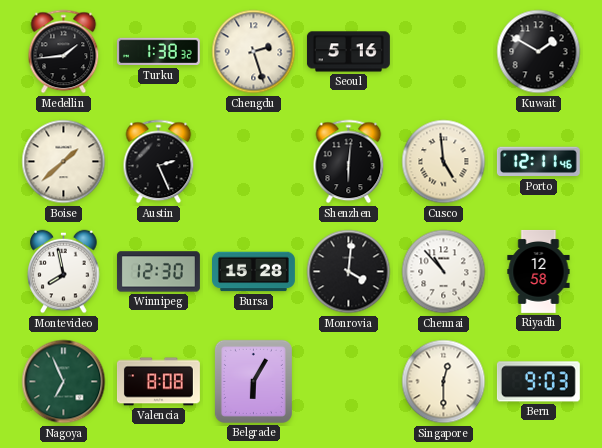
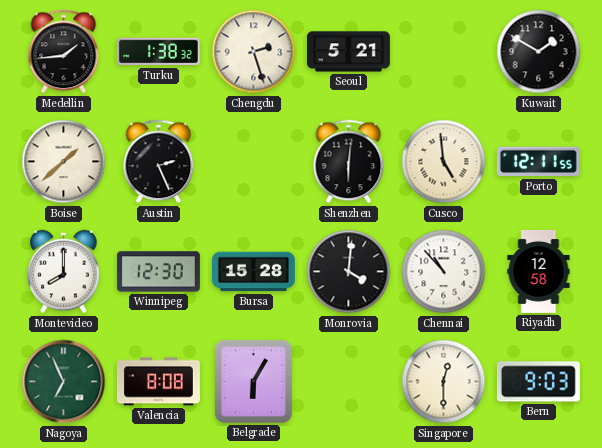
Seoul: 5:16 -> 5:21 (348, 52)
Porto: 12:11:46 -> 12:11:55 (538, 162)
Montevideo: 7:58 -> 8:00 (64, 272)
